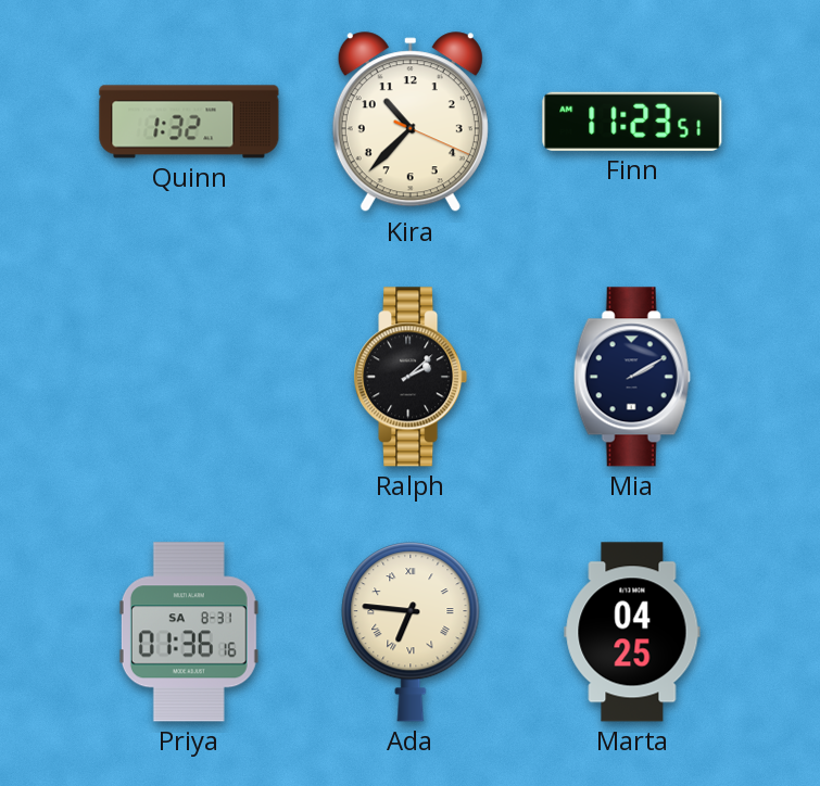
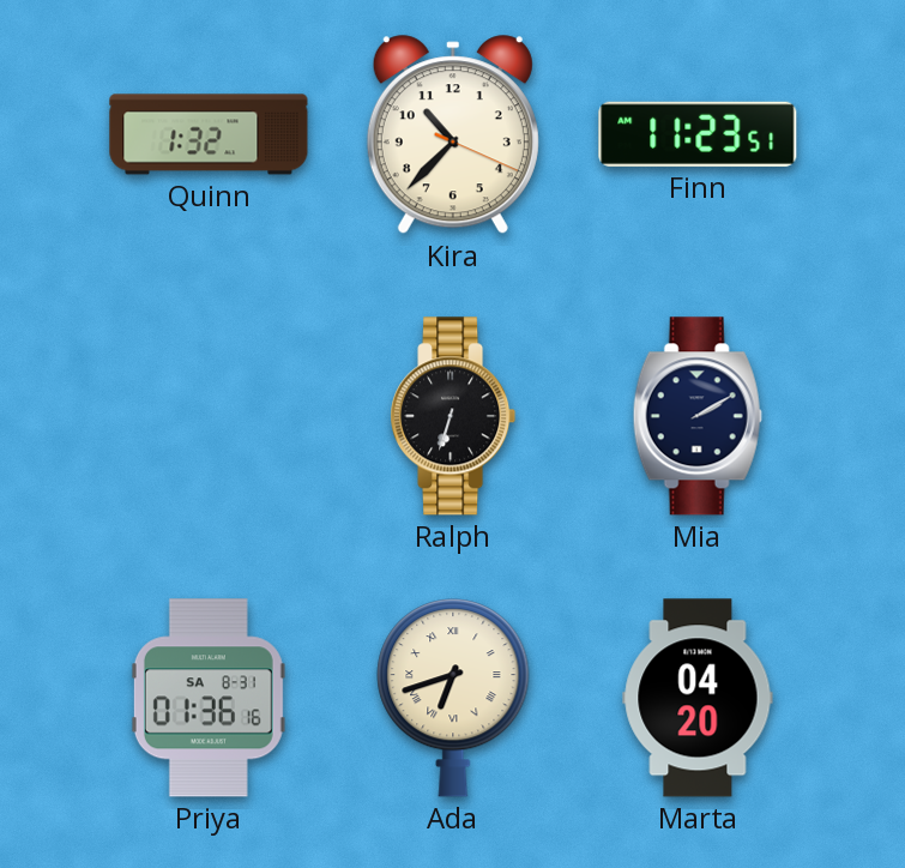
Ralph: 2:08 -> 6:33 (453, 416)
Ada: 6:46 -> 6:42 (453, 698)
Marta: 04:25 -> 04:20 (698, 698)
